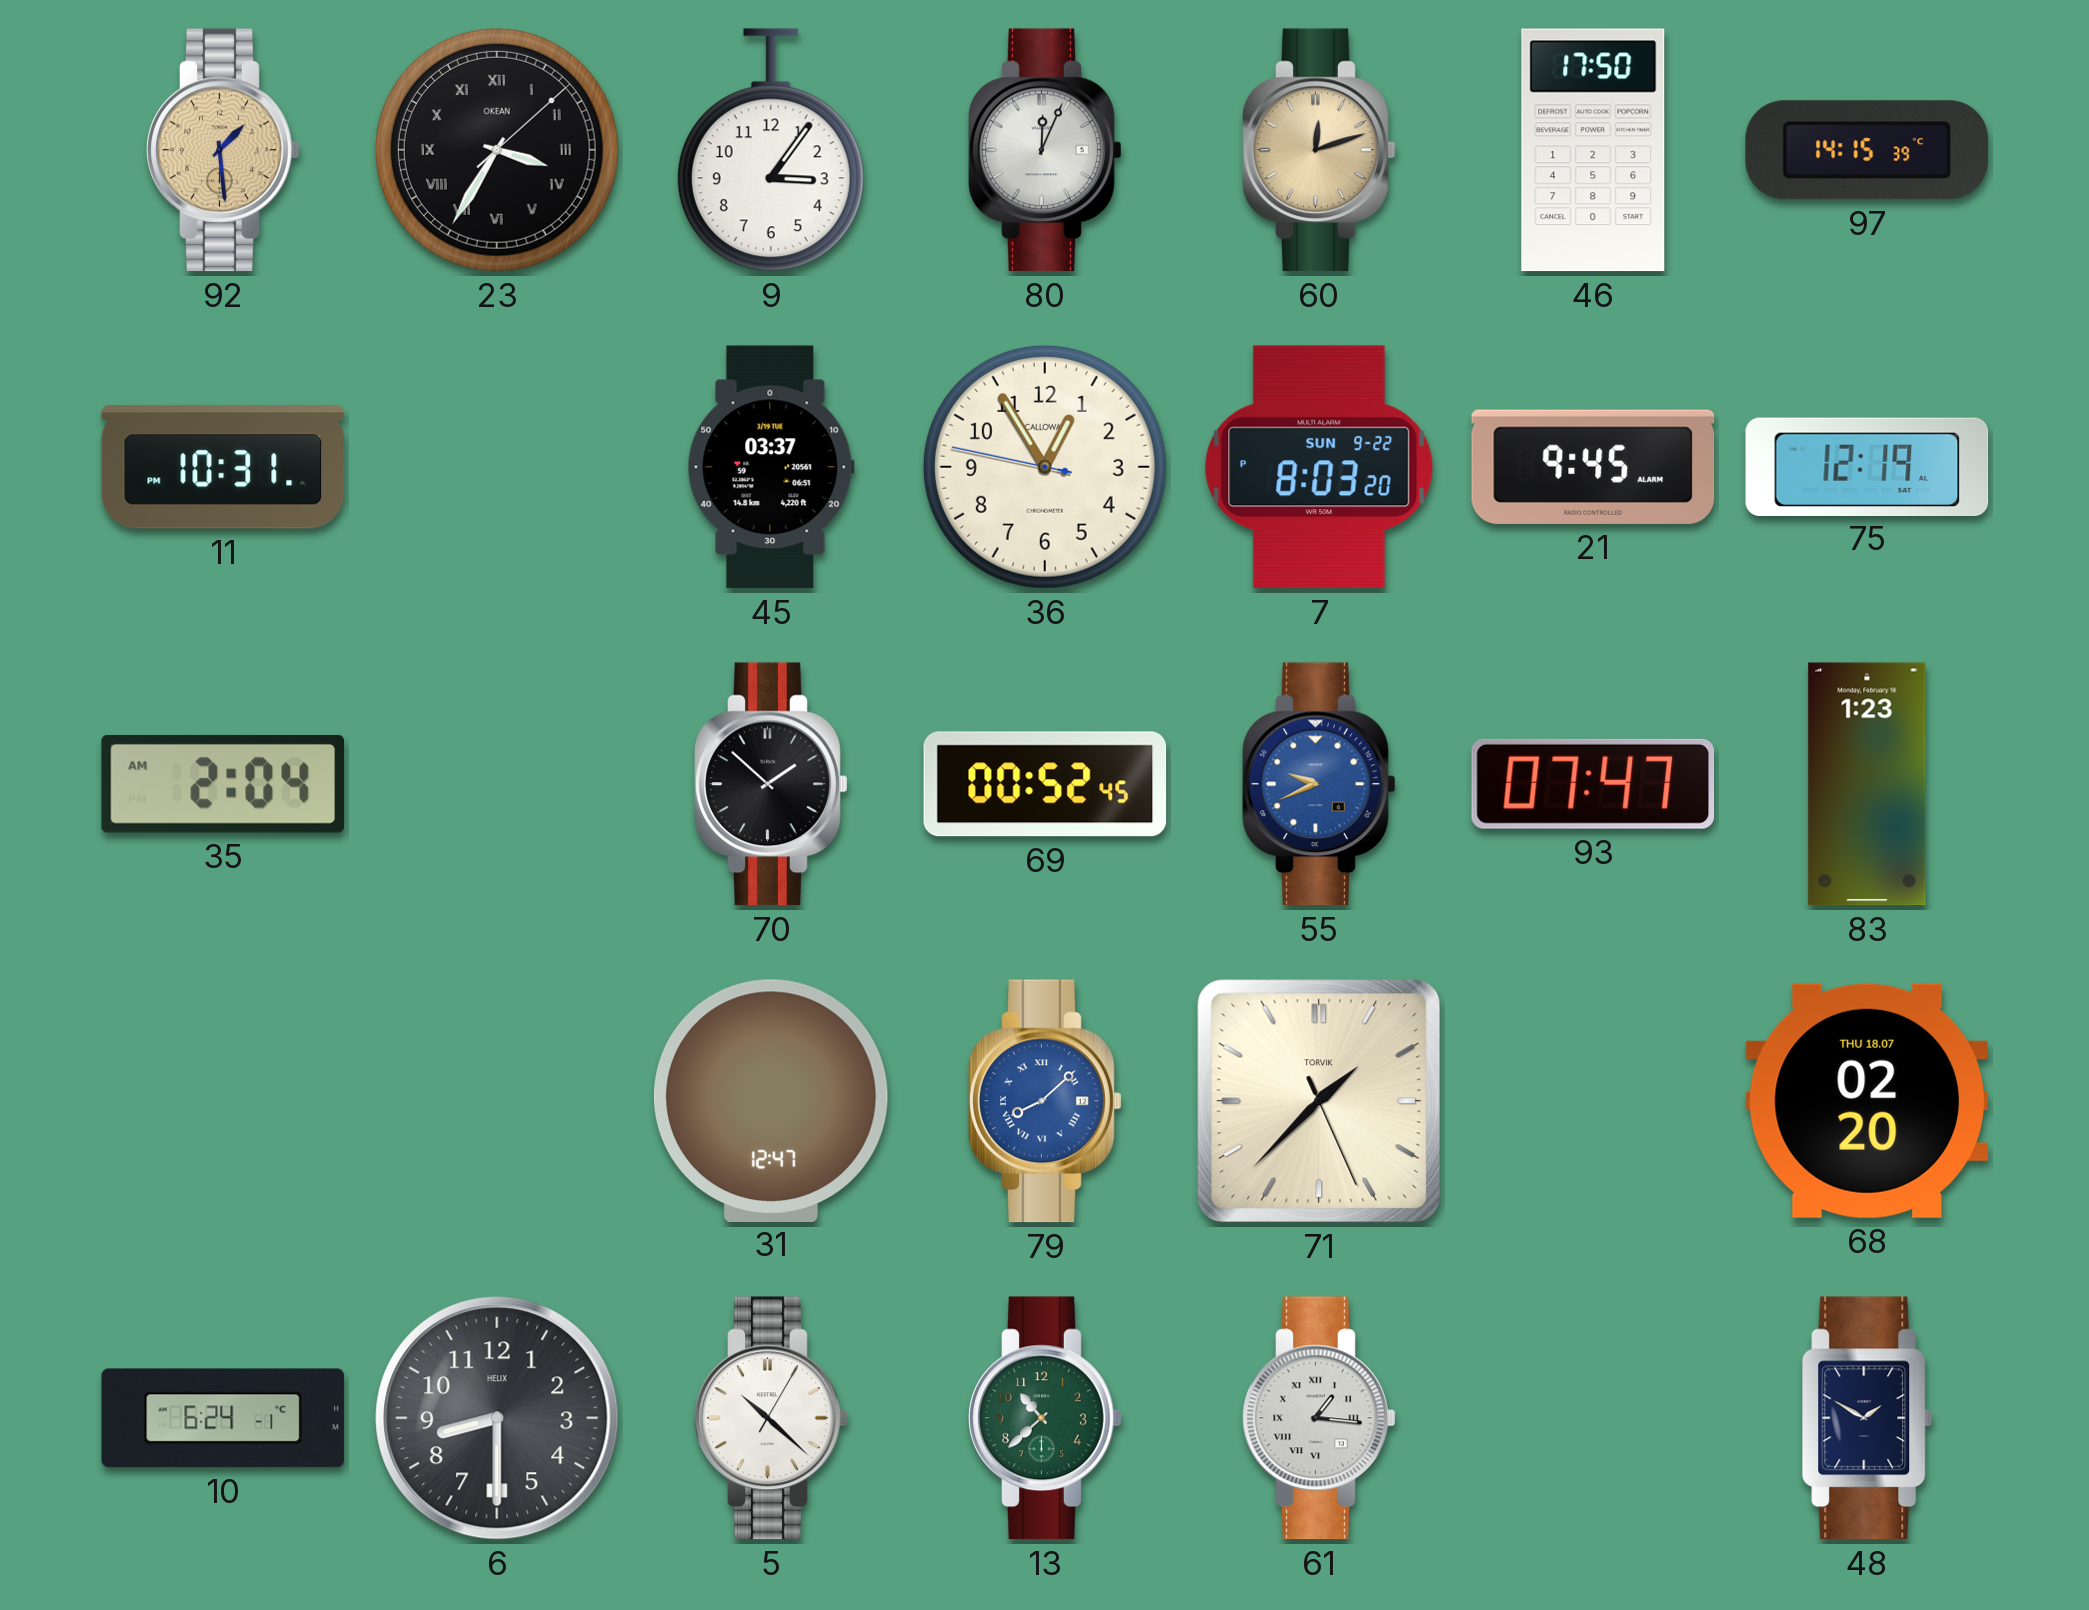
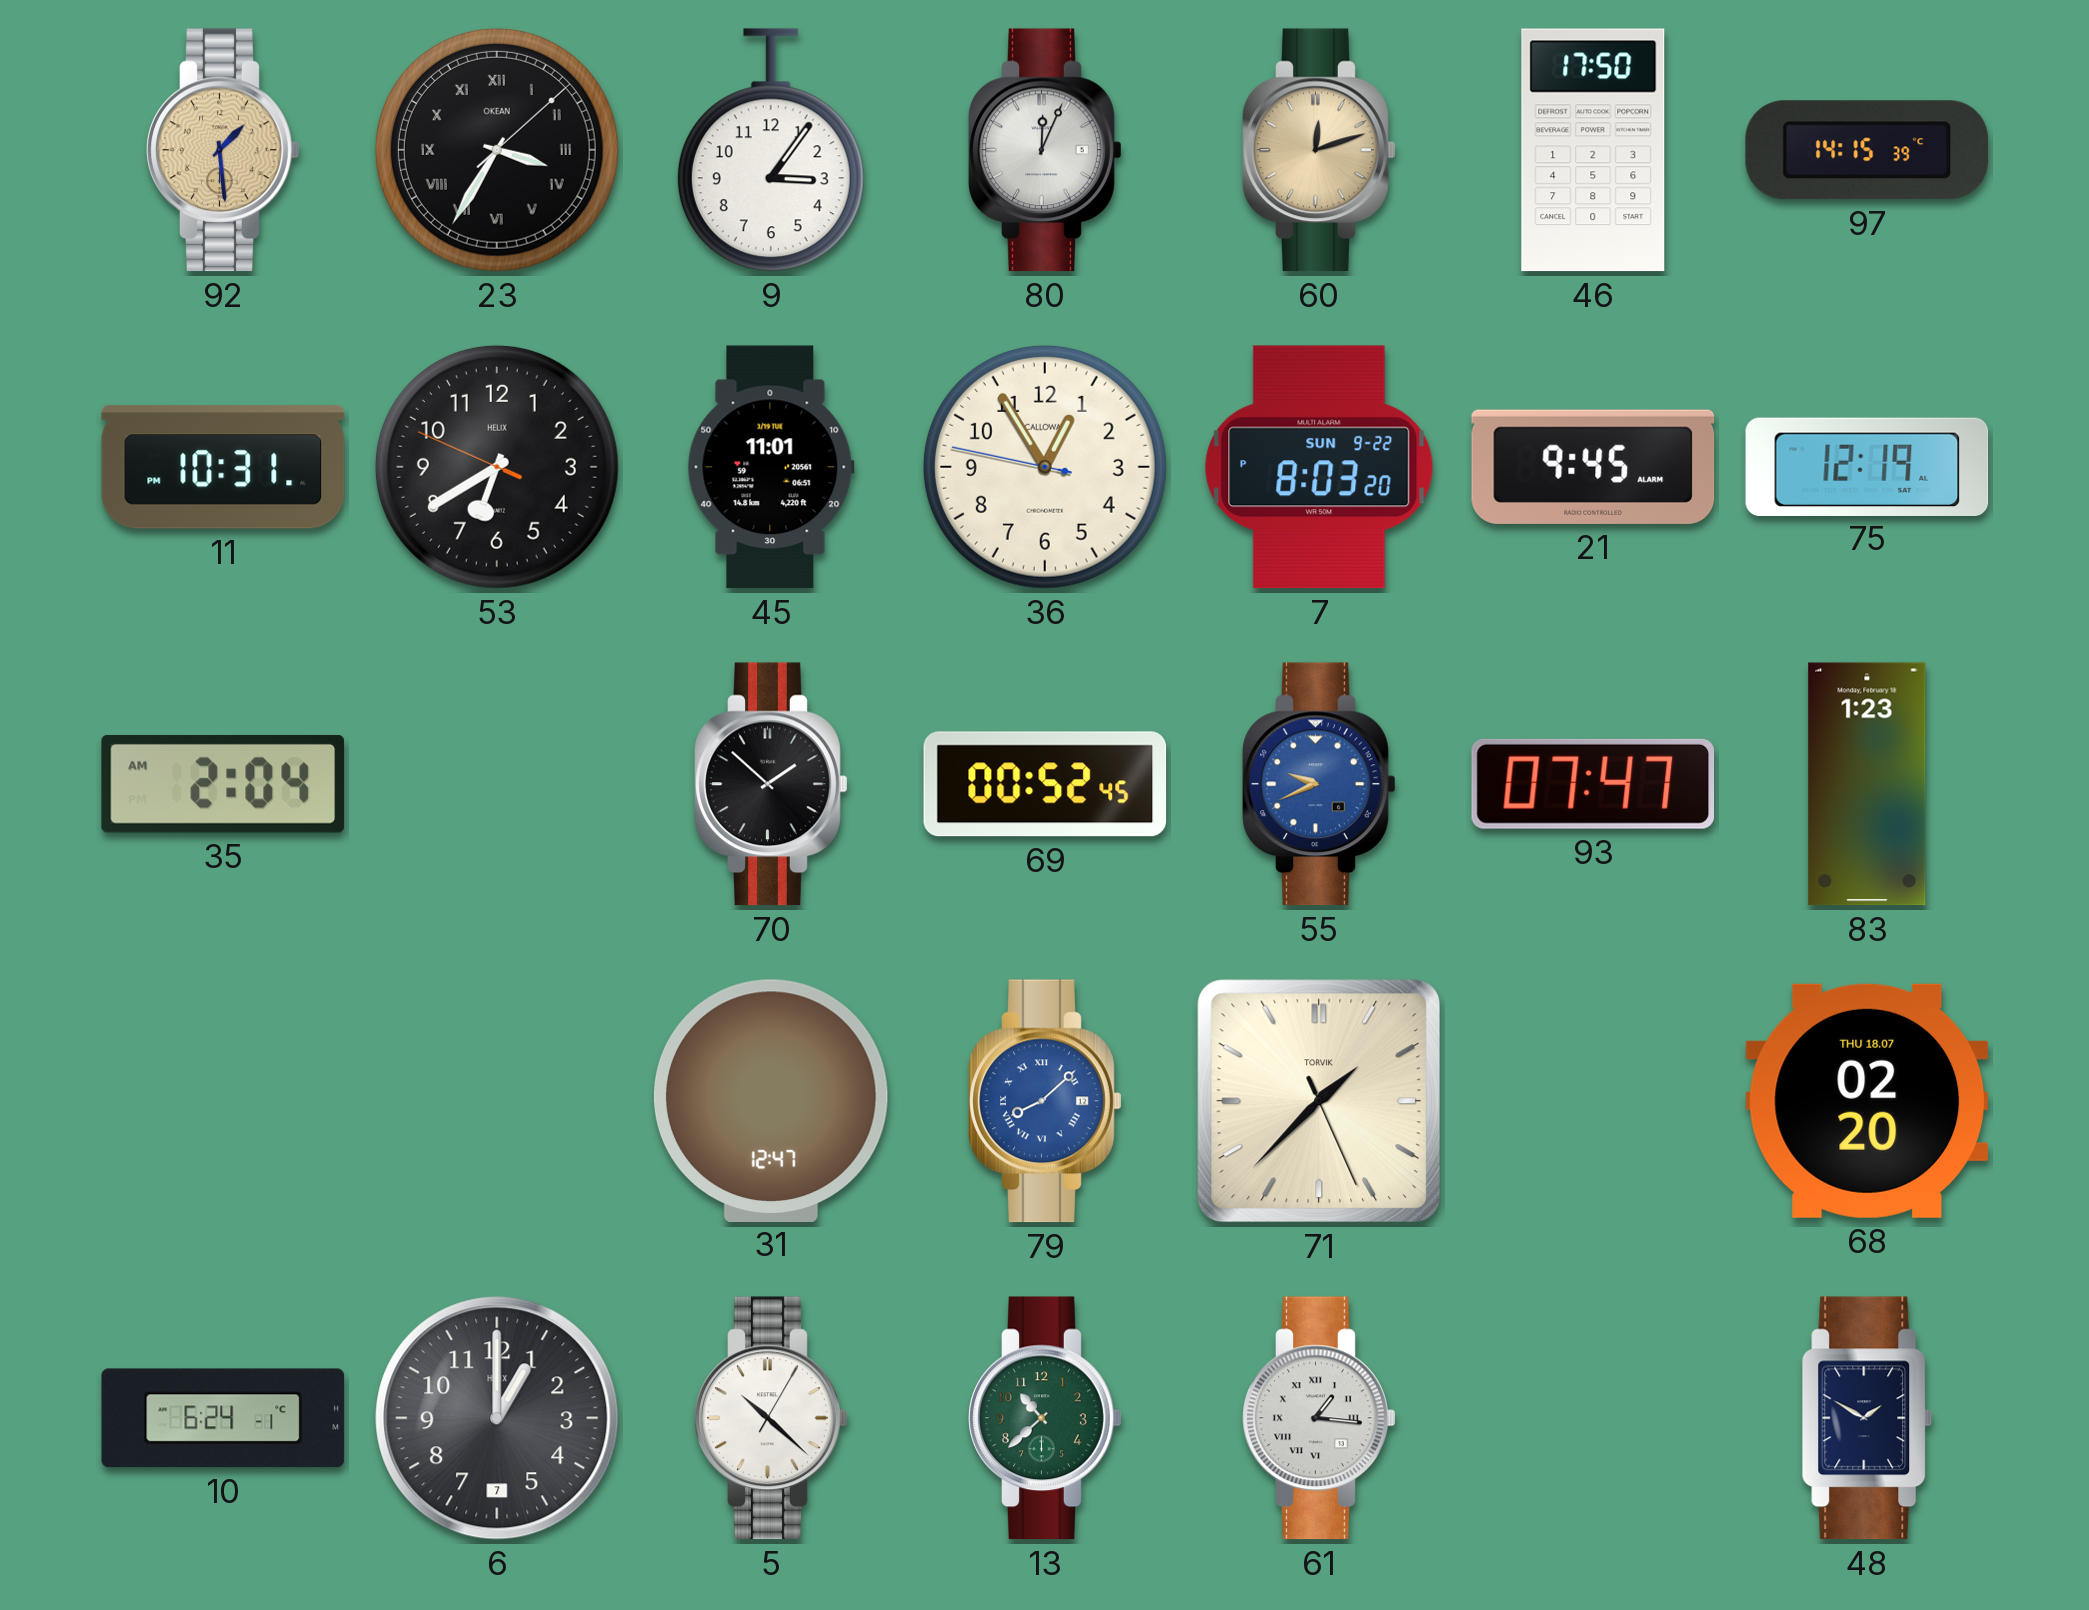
53: none -> 6:39 (497, 467)
45: 03:37 -> 11:01 (771, 467)
6: 8:30 -> 1:00 (497, 1418)
